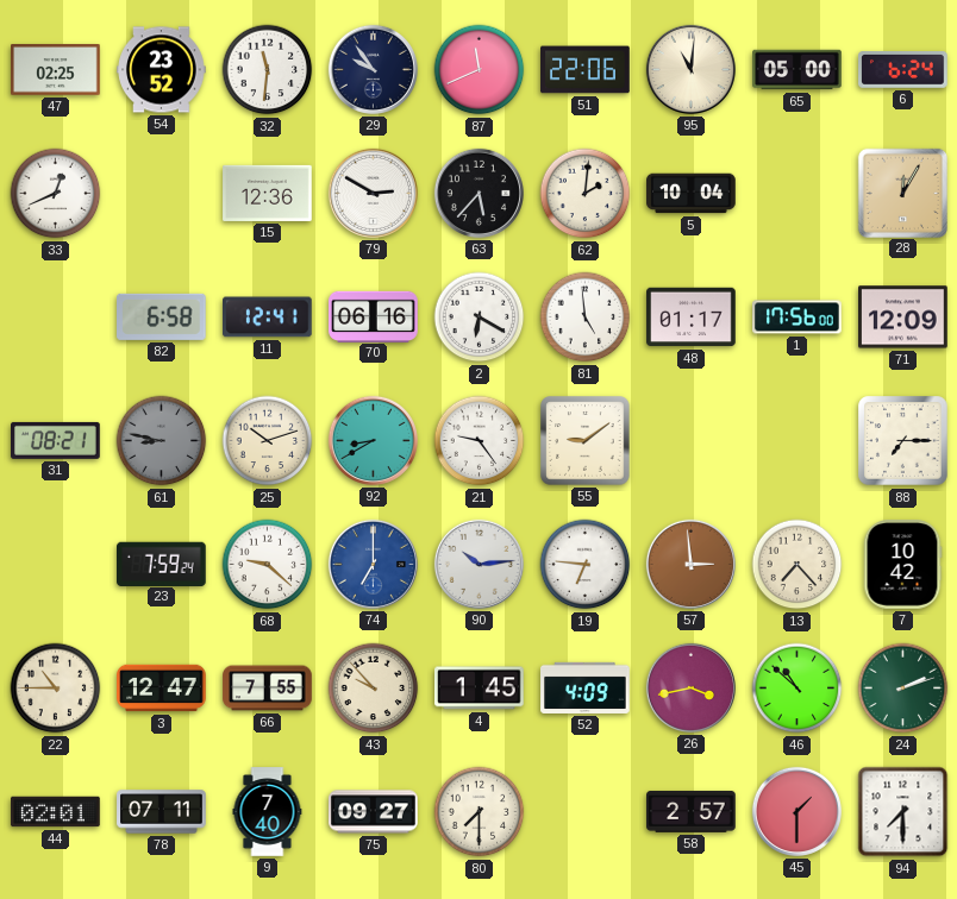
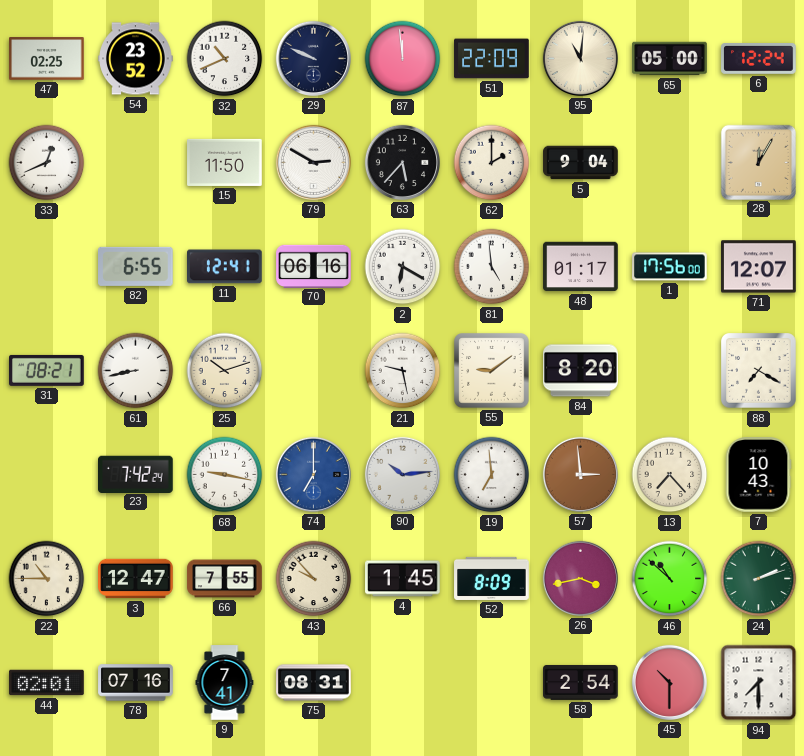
32: 11:31 -> 10:41 (225, 59)
29: 9:54 -> 9:49 (313, 58)
87: 11:41 -> 11:59 (403, 59)
51: 22:06 -> 22:09 (492, 59)
6: 6:24 -> 12:24 (759, 59)
15: 12:36 -> 11:50 (225, 162)
62: 2:01 -> 2:00 (492, 163)
5: 10:04 -> 9:04 (581, 163)
82: 6:58 -> 6:55 (136, 266)
71: 12:09 -> 12:07 (759, 267)
61: 8:47 -> 8:43 (136, 371)
61 dial: grey -> white (136, 371)
92: 8:40 -> none (373, 440)
21: 9:24 -> 9:28 (403, 371)
84: none -> 8:20 (581, 371)
88: 7:15 -> 7:20 (759, 371)
23: 7:59 -> 7:42 (136, 474)
68: 9:22 -> 9:17 (225, 475)
19: 6:46 -> 6:59 (492, 475)
7: 10:42 -> 10:43 (758, 475)
52: 4:09 -> 8:09 (492, 578)
78: 07:11 -> 07:16 (136, 683)
9: 7:40 -> 7:41 (225, 683)
75: 09:27 -> 08:31 (314, 683)
80: 7:30 -> none (480, 812)
58: 2:57 -> 2:54 (581, 683)
45: 1:30 -> 10:30 (669, 682)
